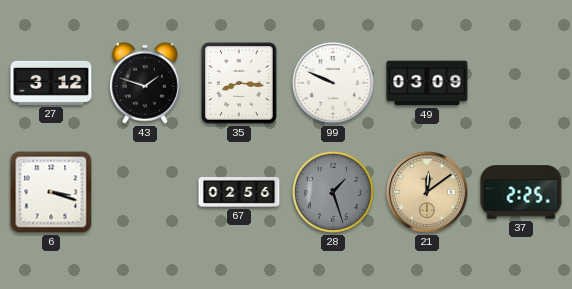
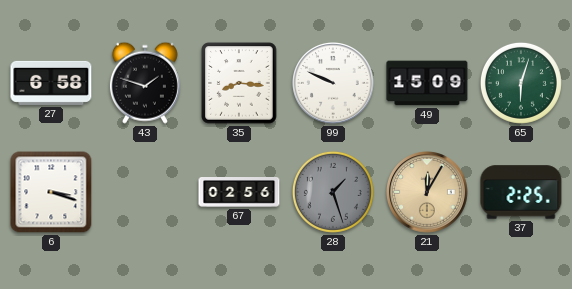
27: 3:12 -> 6:58 (51, 83)
49: 03:09 -> 15:09 (427, 83)
65: none -> 6:03 (521, 83)
21: 12:09 -> 12:05 (428, 193)
